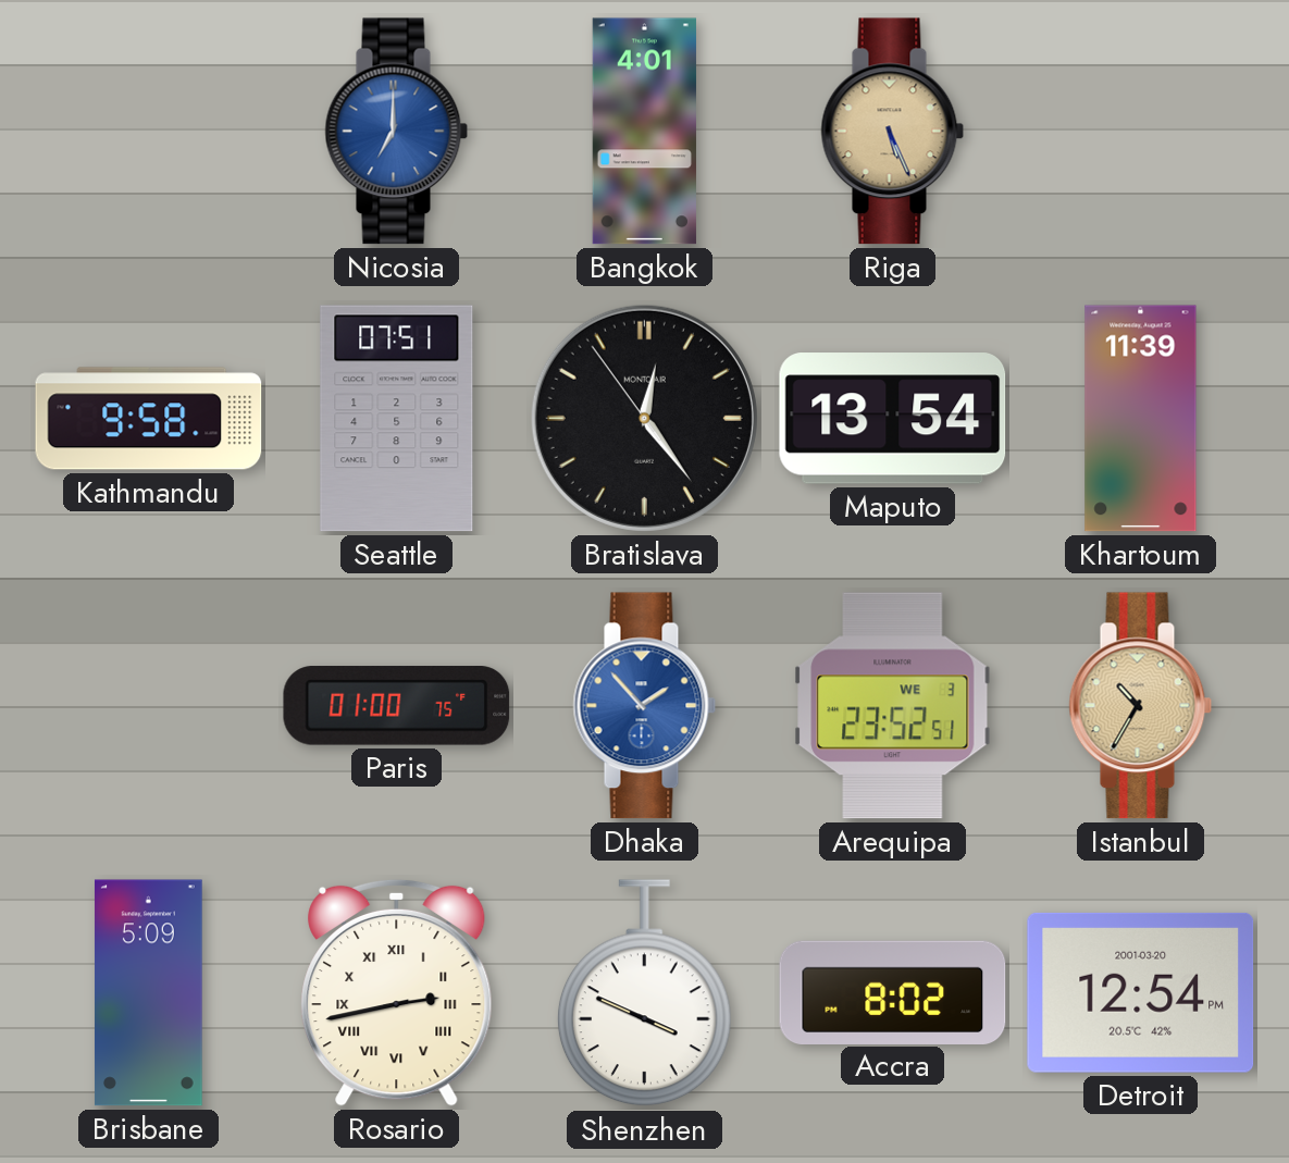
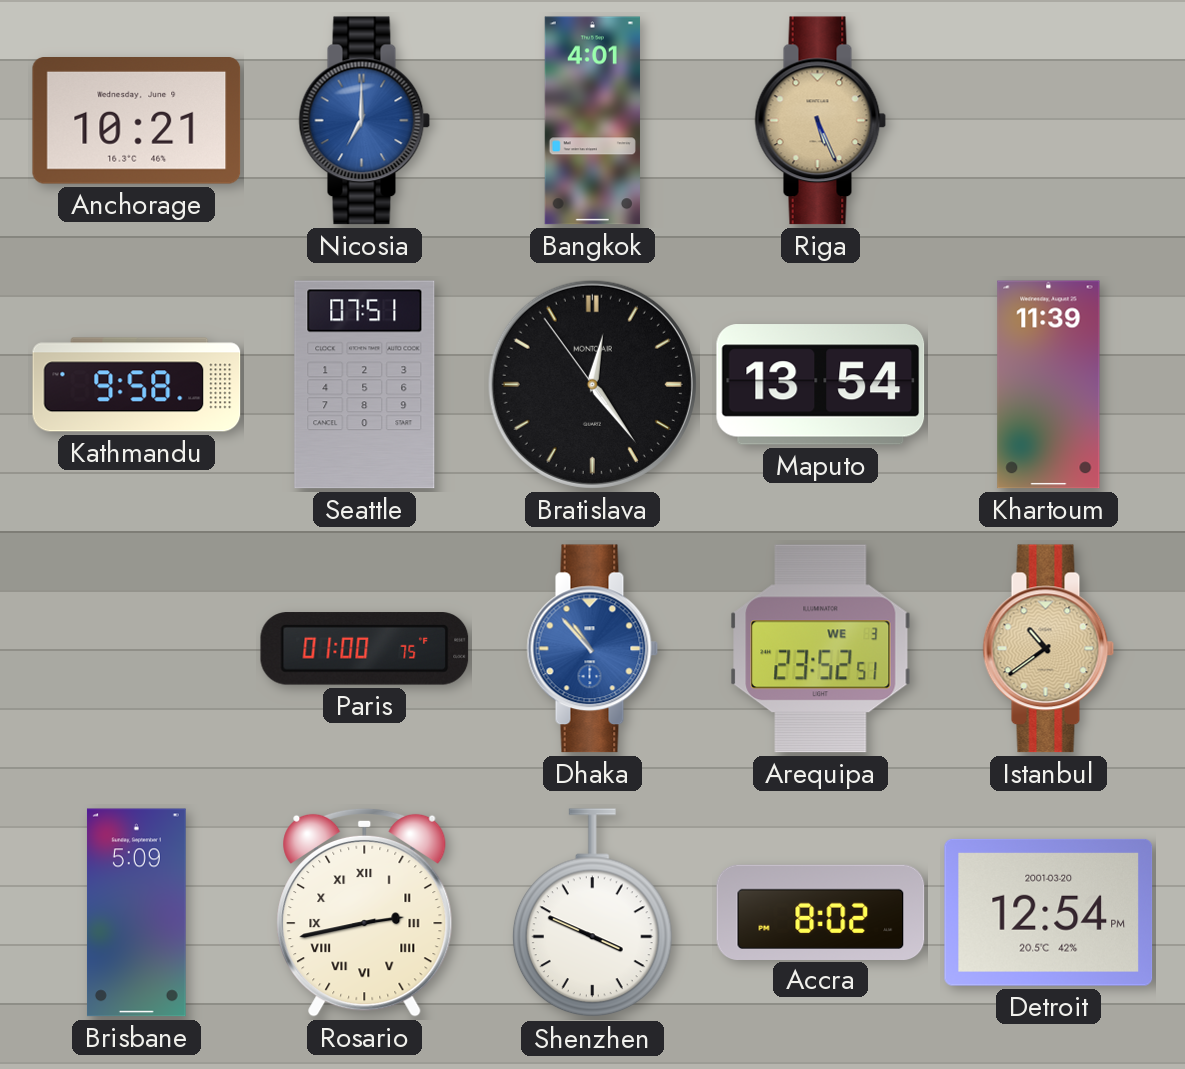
Anchorage: none -> 10:21 (137, 121)
Dhaka: 1:53 -> 10:53 (593, 649)
Istanbul: 10:35 -> 10:39 (1049, 649)
